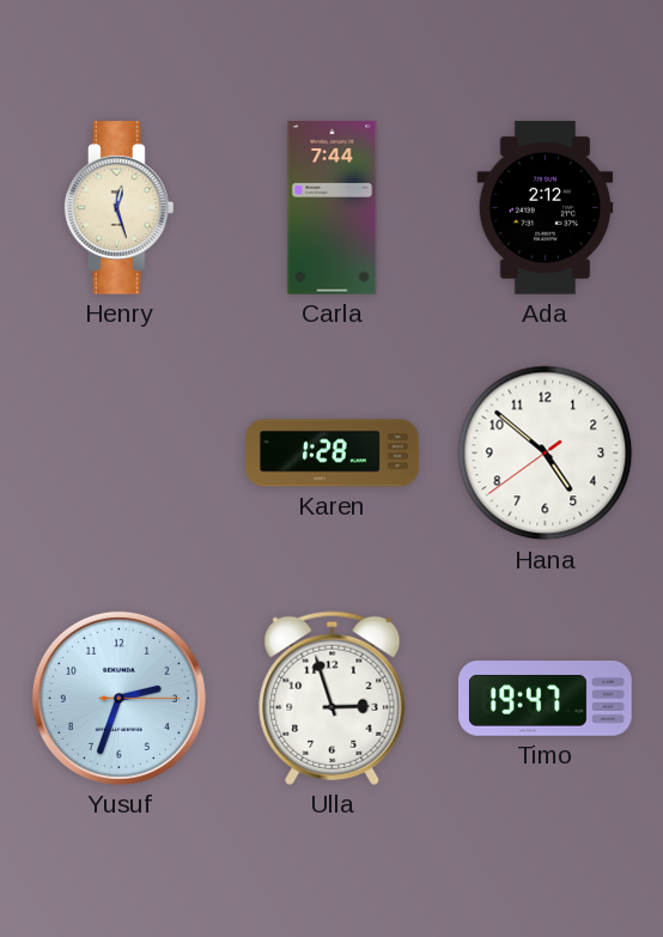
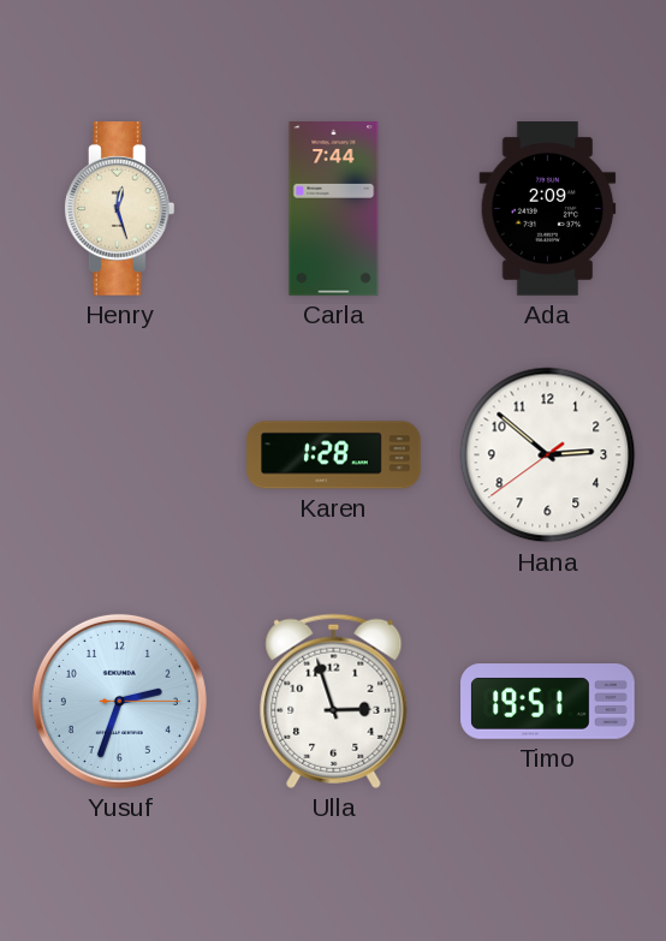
Ada: 2:12 -> 2:09 (548, 209)
Hana: 4:51 -> 2:51 (548, 455)
Timo: 19:47 -> 19:51 (548, 702)
